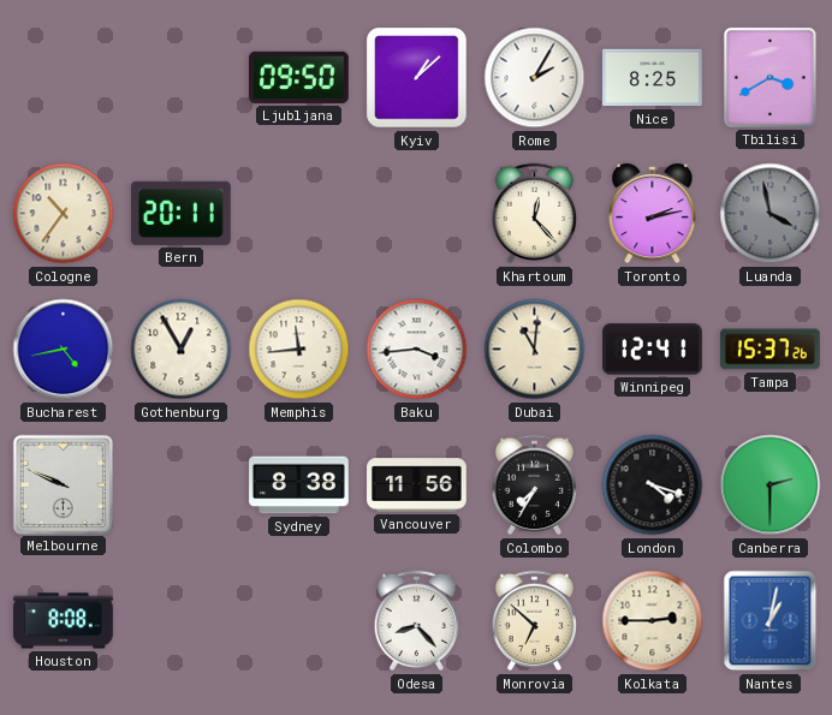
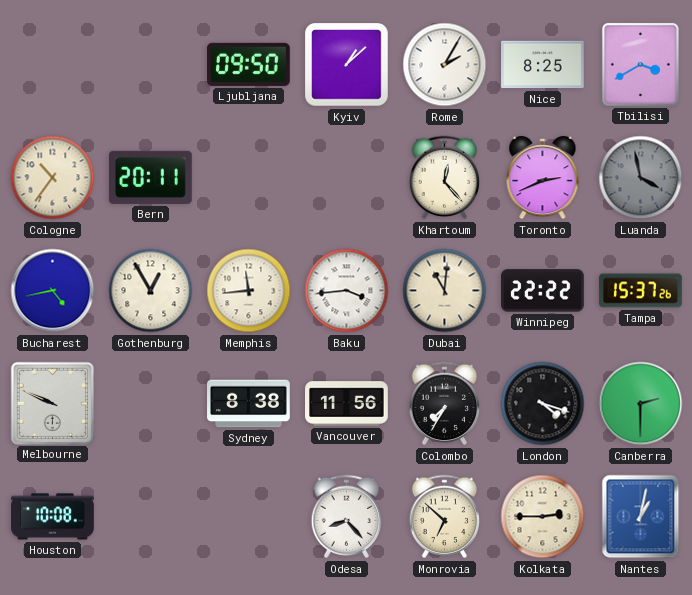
Toronto: 2:13 -> 2:41 (543, 178)
Winnipeg: 12:41 -> 22:22 (543, 291)
Houston: 8:08 -> 10:08 (53, 517)
